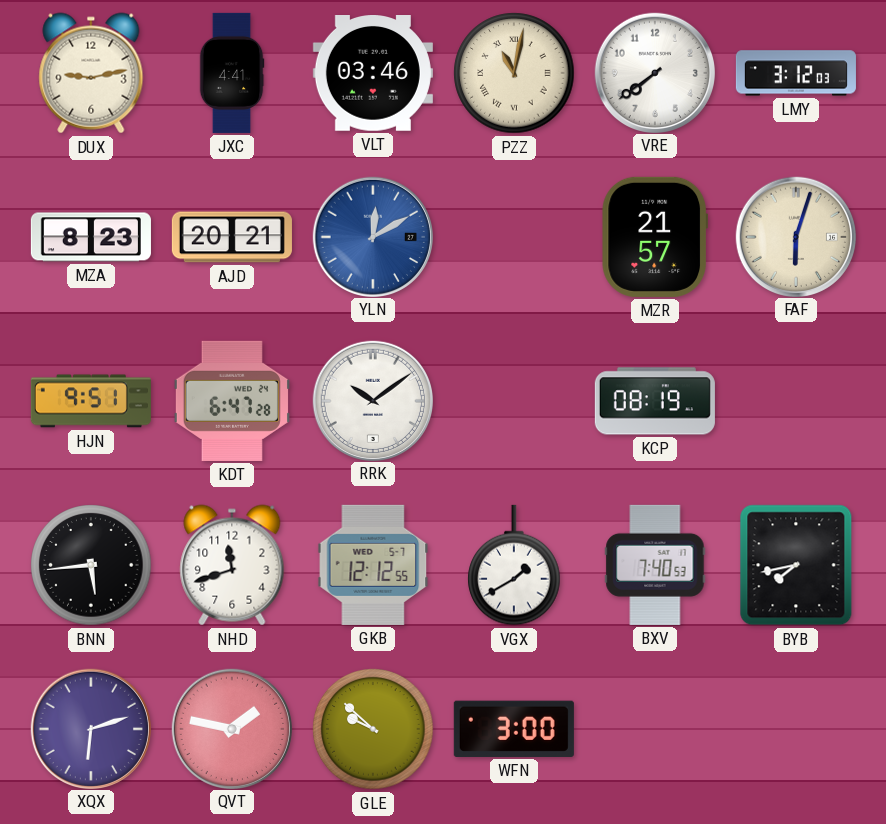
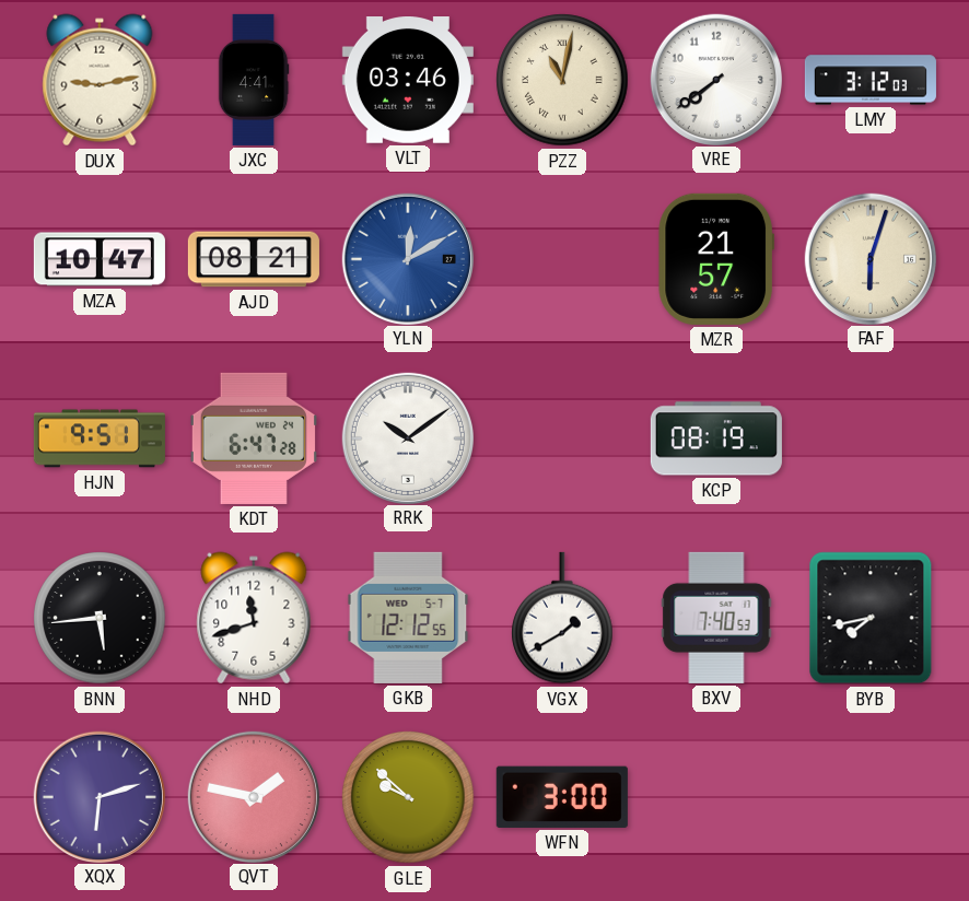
MZA: 8:23 -> 10:47 (100, 259)
AJD: 20:21 -> 08:21 (254, 259)
